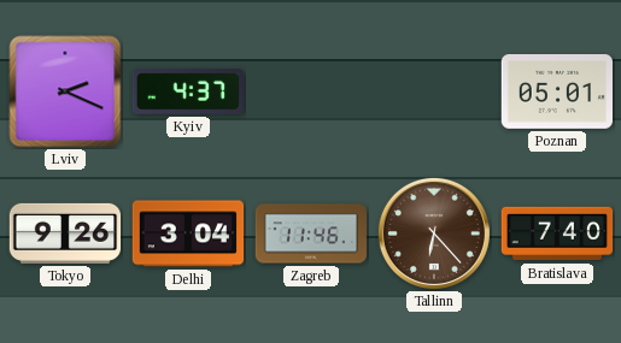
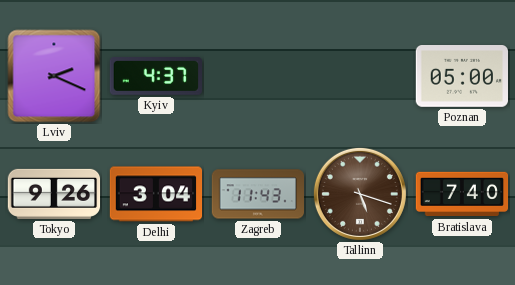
Poznan: 05:01 -> 05:00 (461, 77)
Zagreb: 11:46 -> 11:43 (258, 194)
Tallinn: 6:23 -> 5:18 (360, 194)
